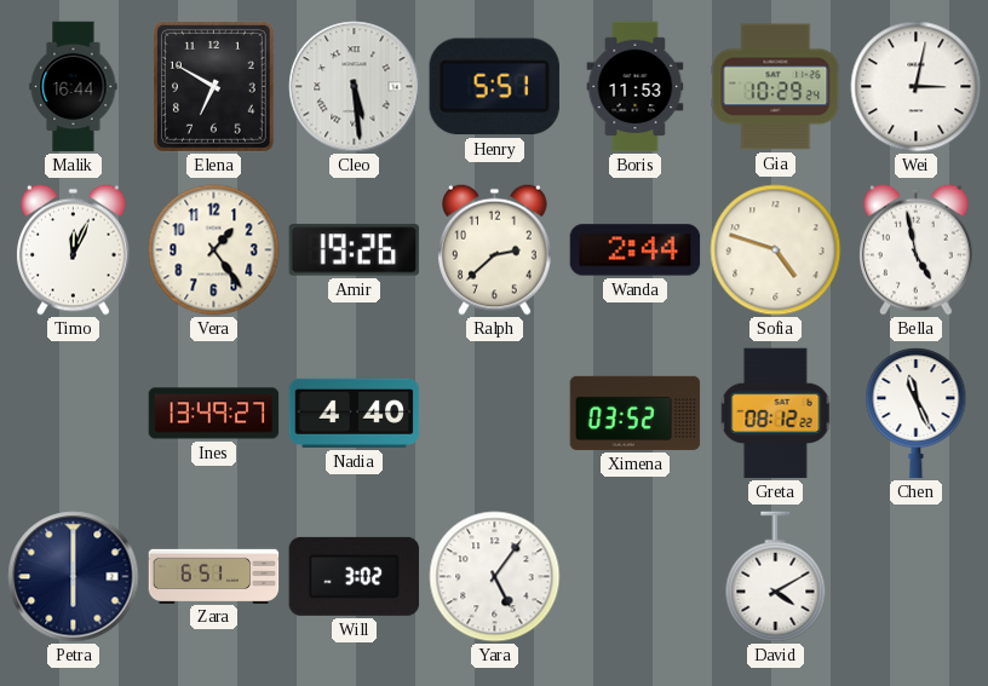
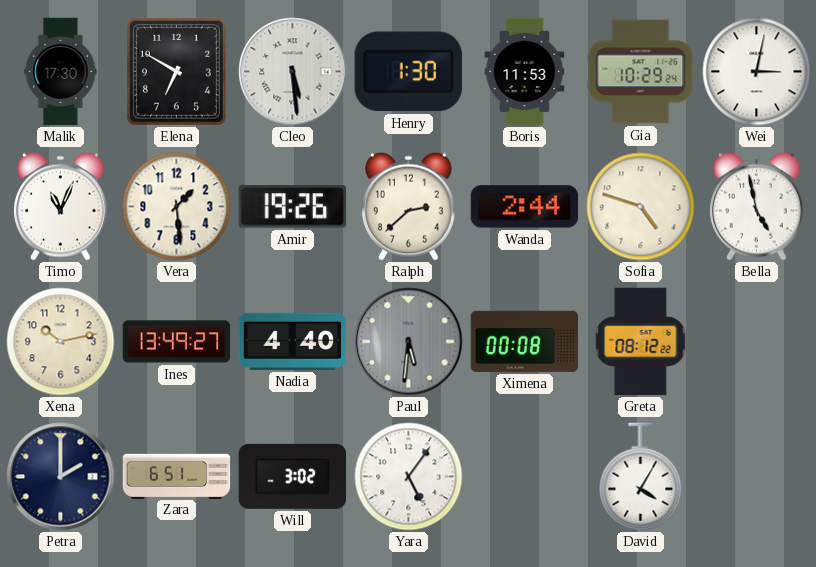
Malik: 16:44 -> 17:30 (61, 72)
Henry: 5:51 -> 1:30 (408, 72)
Timo: 12:04 -> 11:04 (61, 206)
Vera: 1:24 -> 1:29 (177, 207)
Xena: none -> 10:13 (61, 342)
Paul: none -> 5:31 (409, 342)
Ximena: 03:52 -> 00:08 (525, 341)
Chen: 11:26 -> none (917, 414)
Petra: 6:00 -> 2:00 (61, 477)
David: 4:10 -> 4:05 (641, 477)
